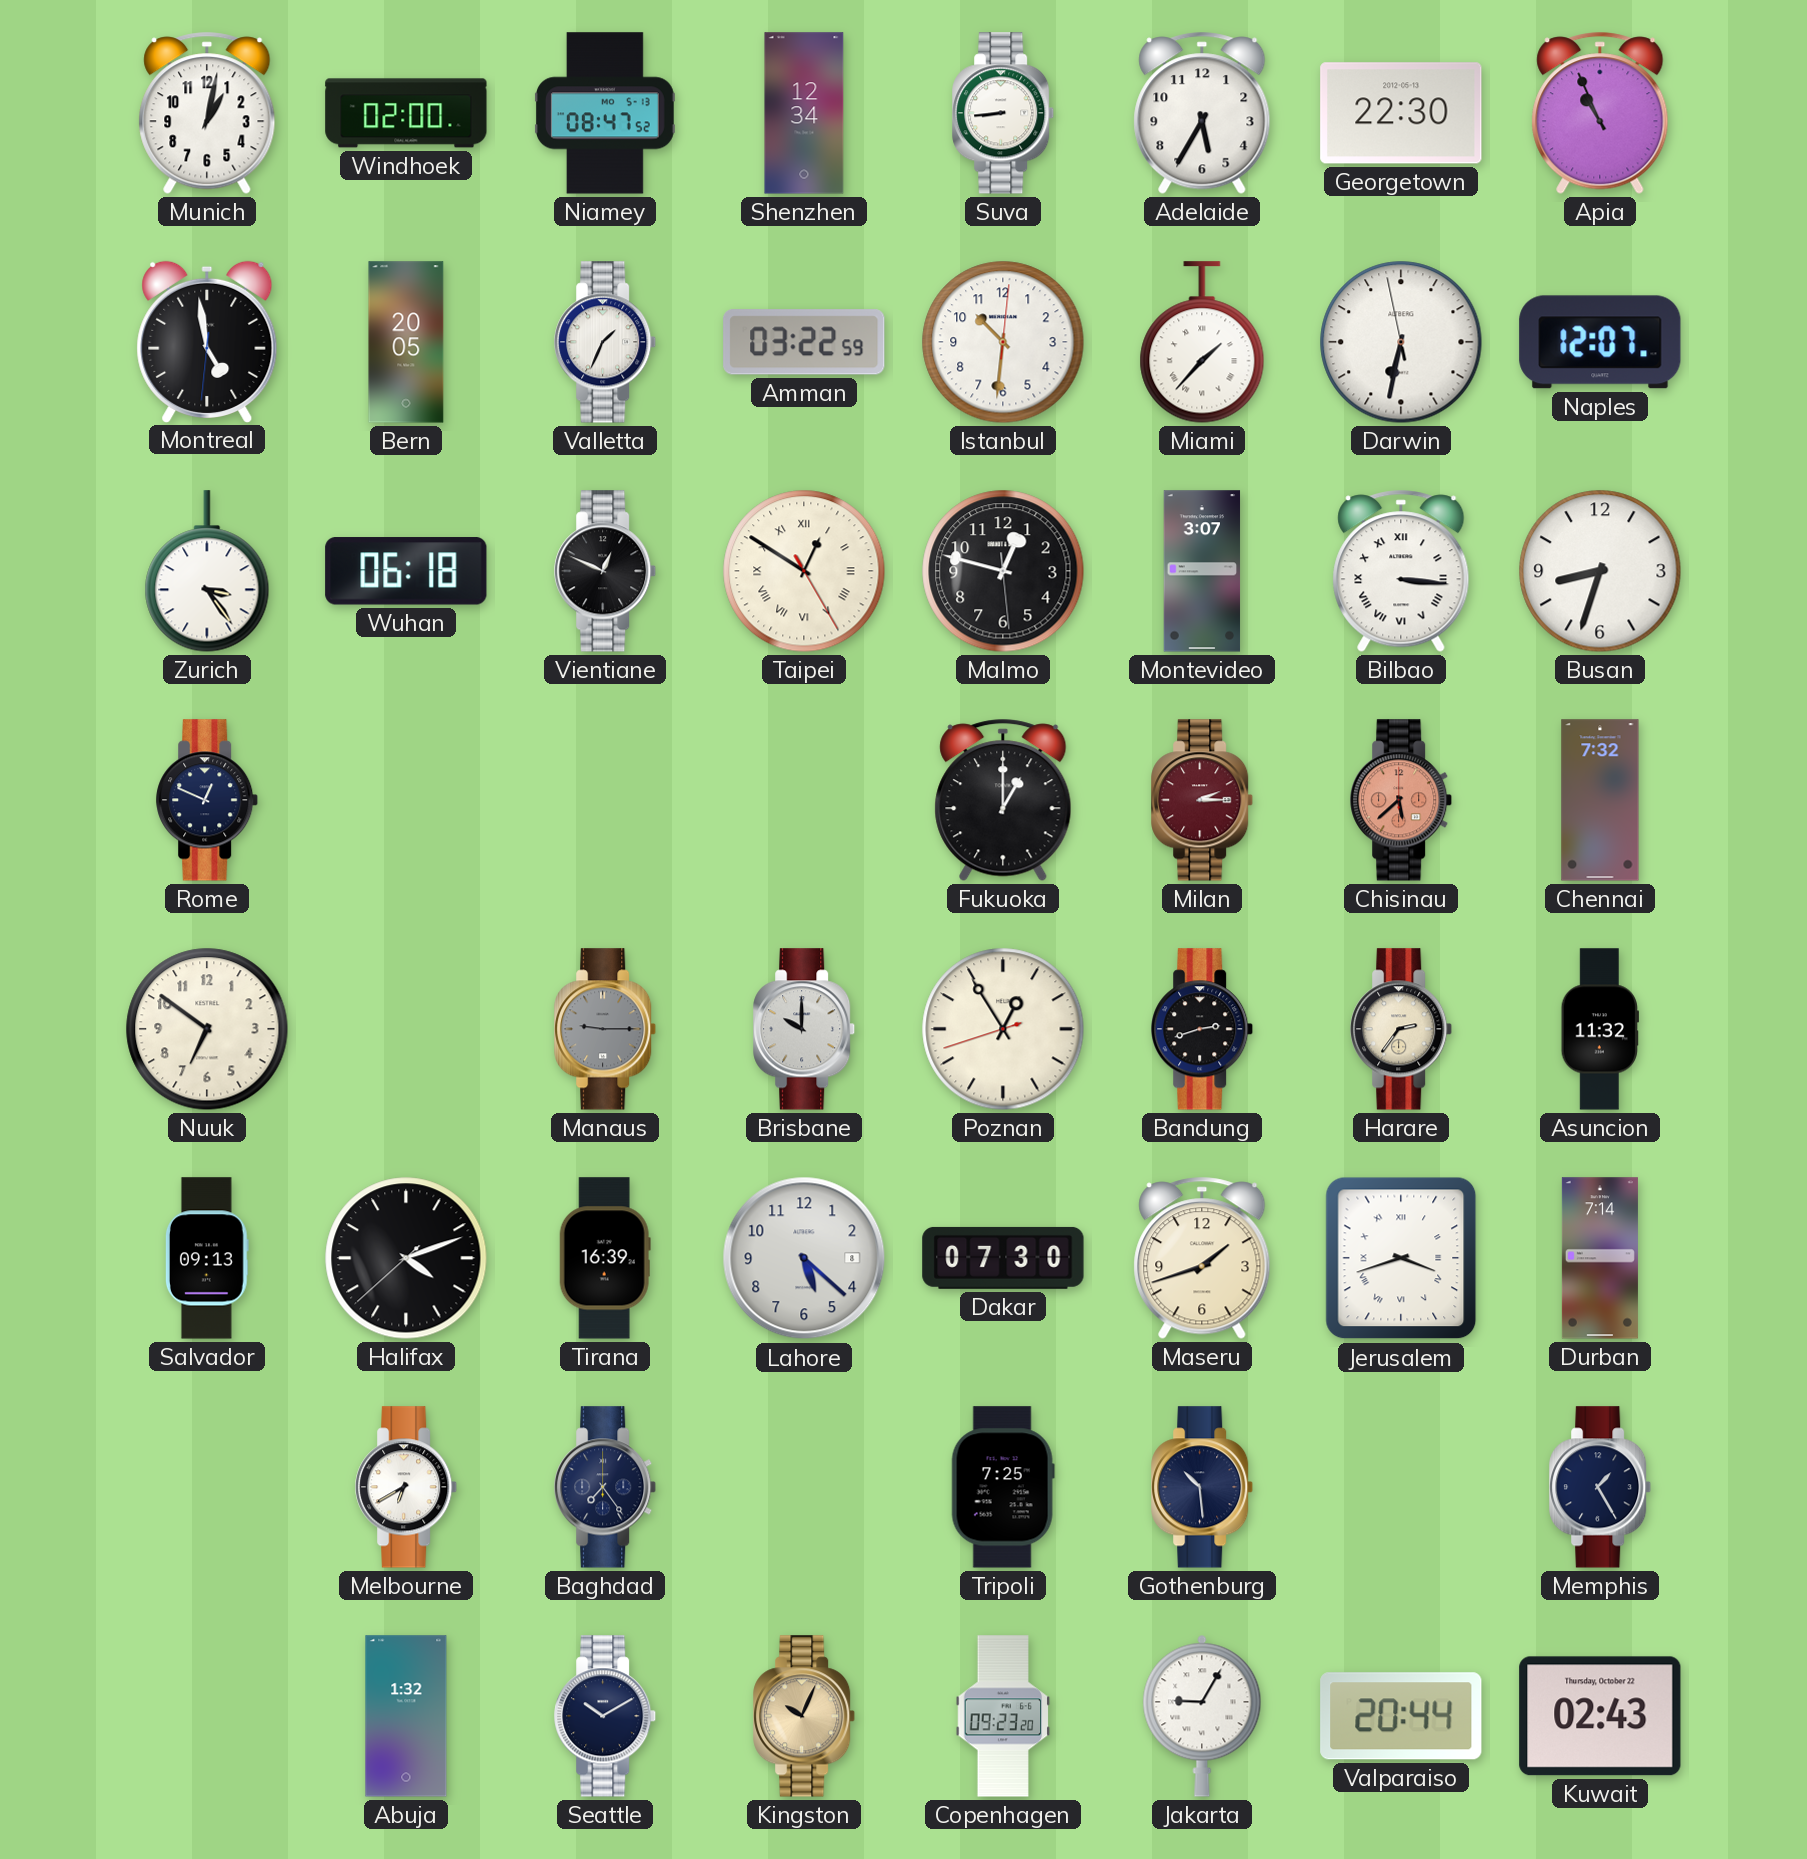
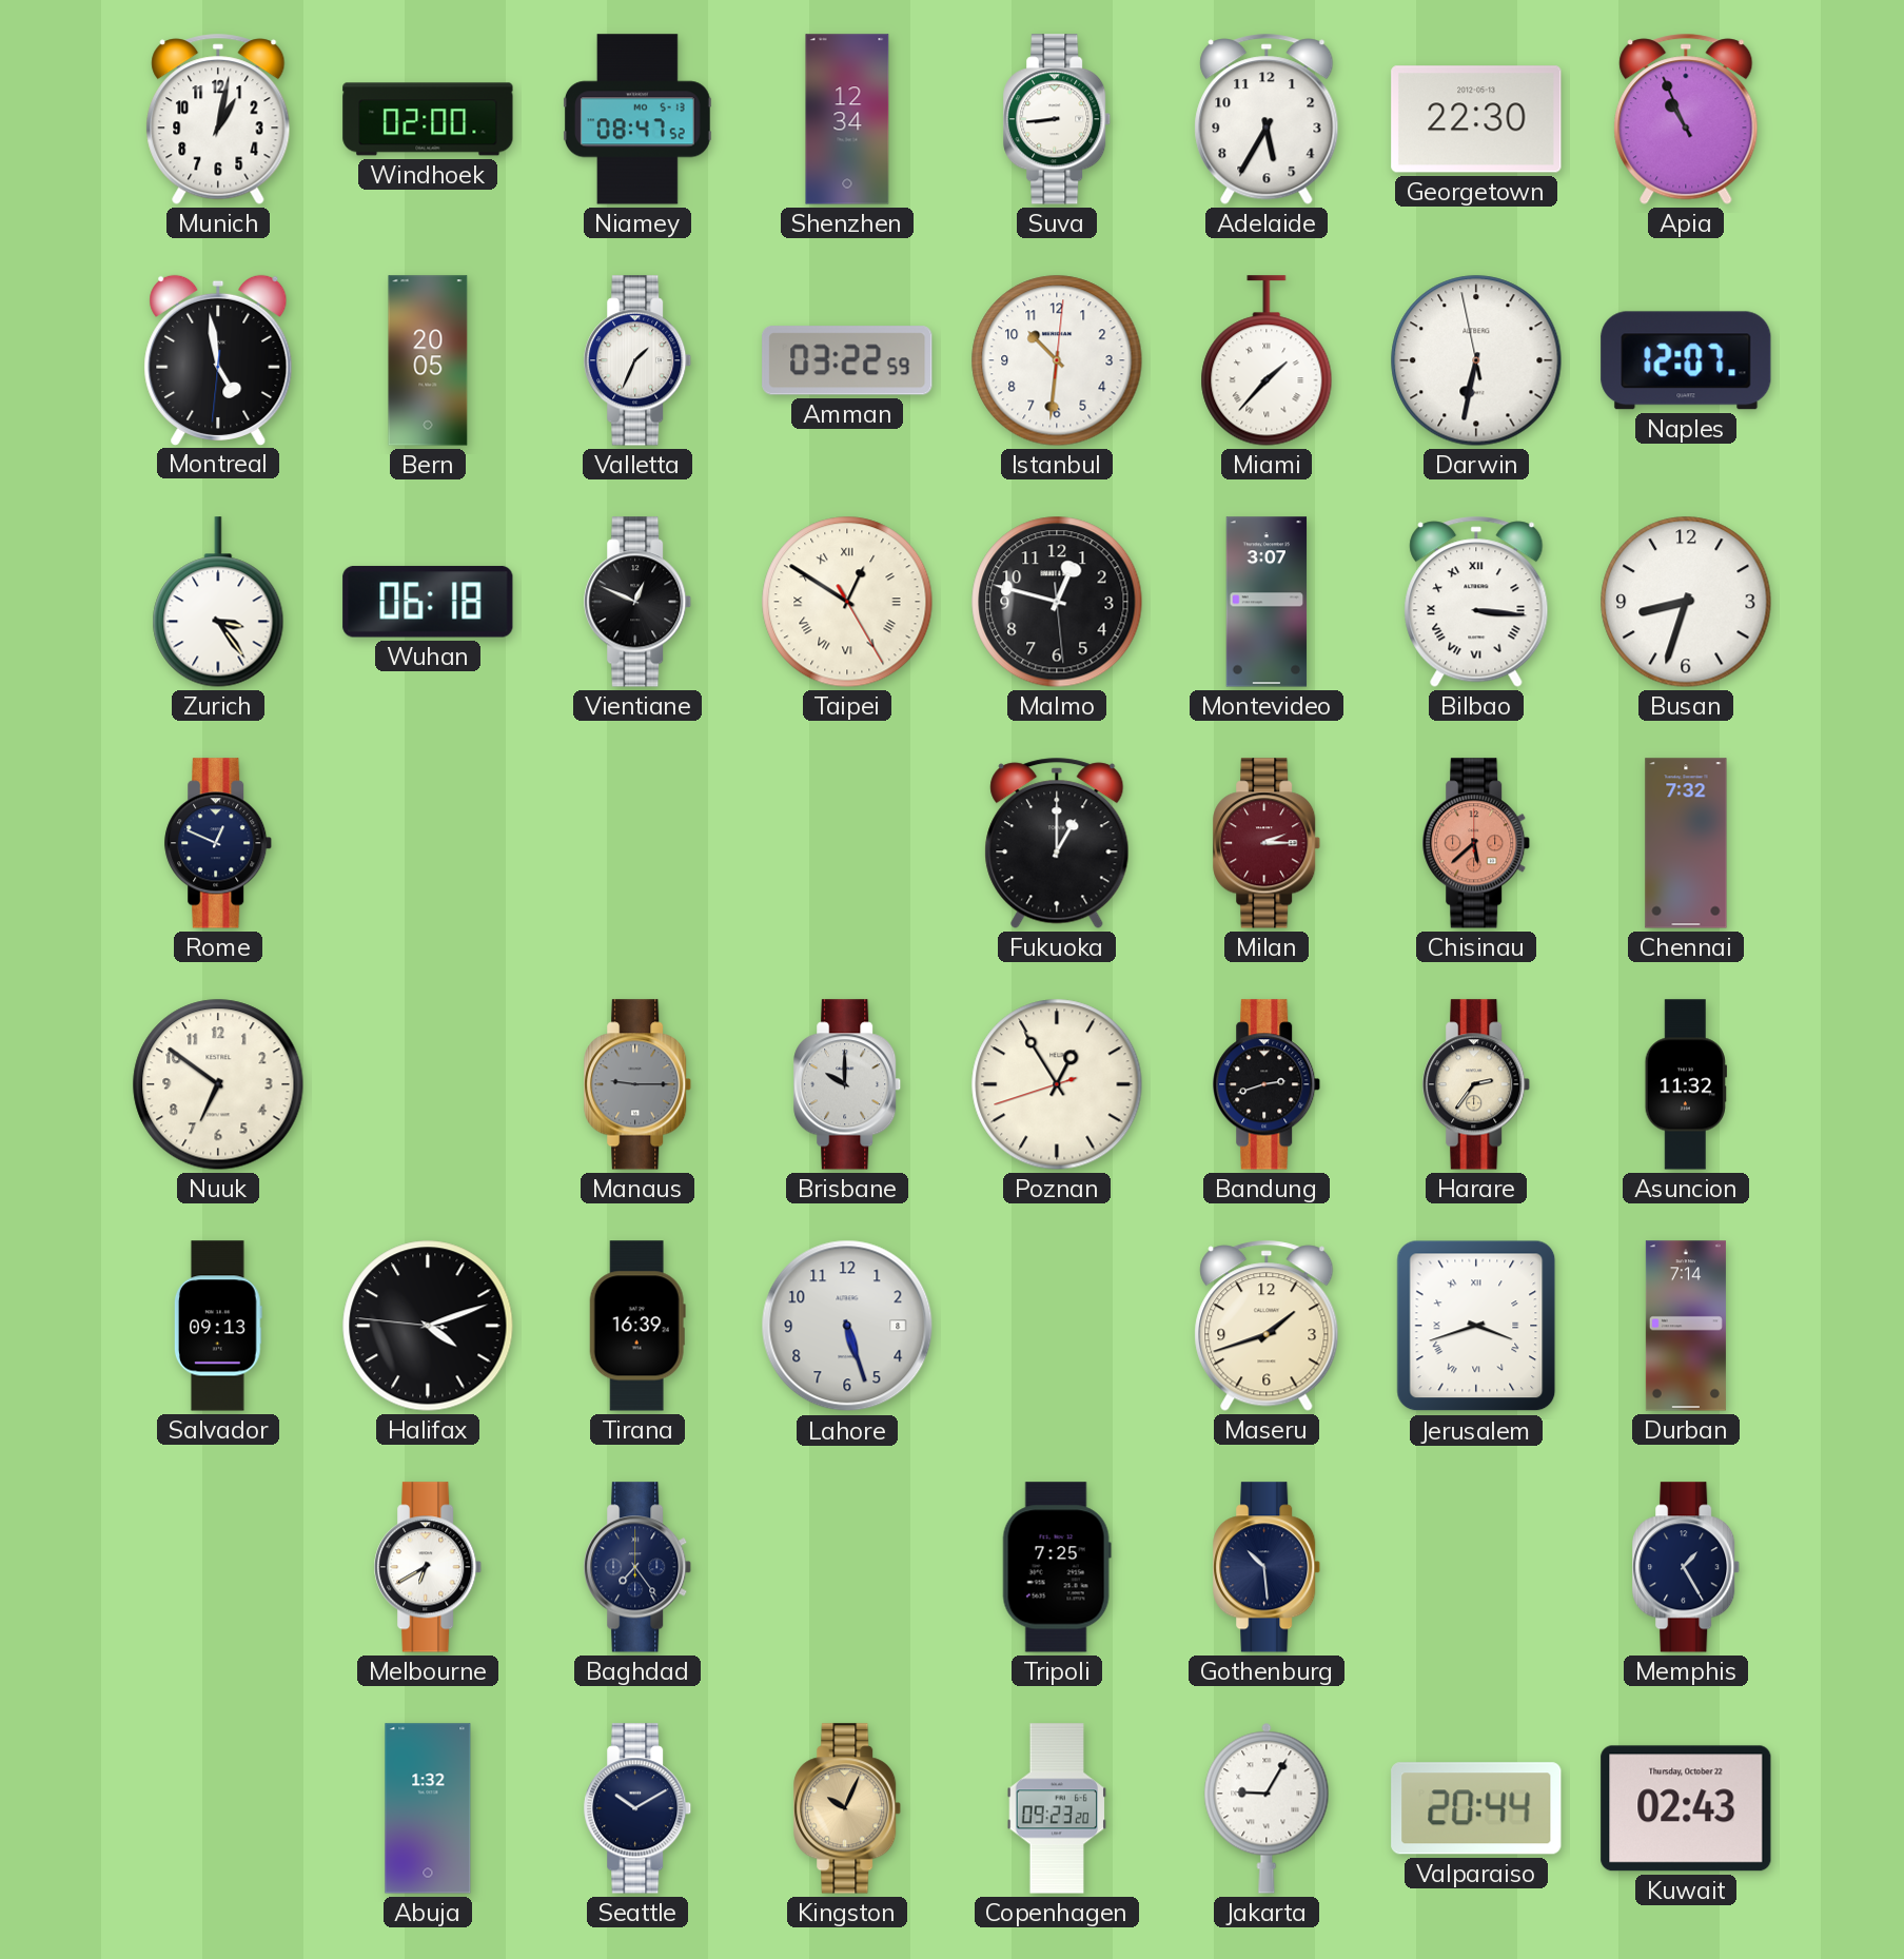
Halifax: 4:11:38 -> 4:11:46 (428, 1326)
Lahore: 5:22 -> 5:27 (847, 1326)
Dakar: 07:30 -> none (1003, 1258)
